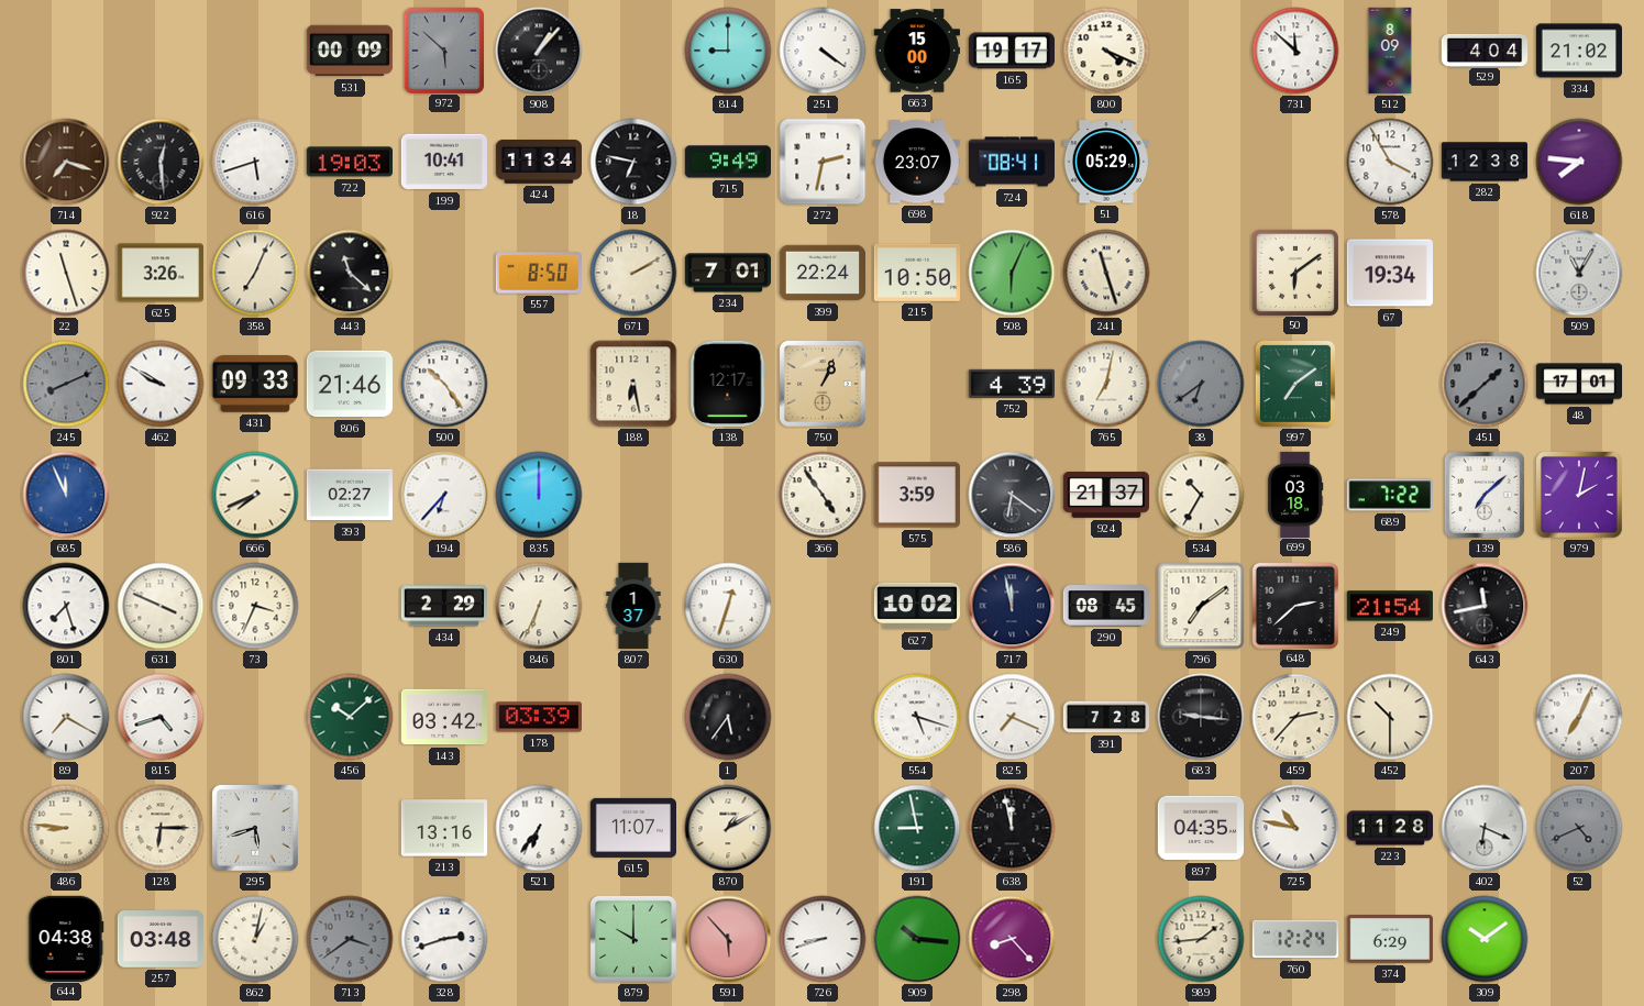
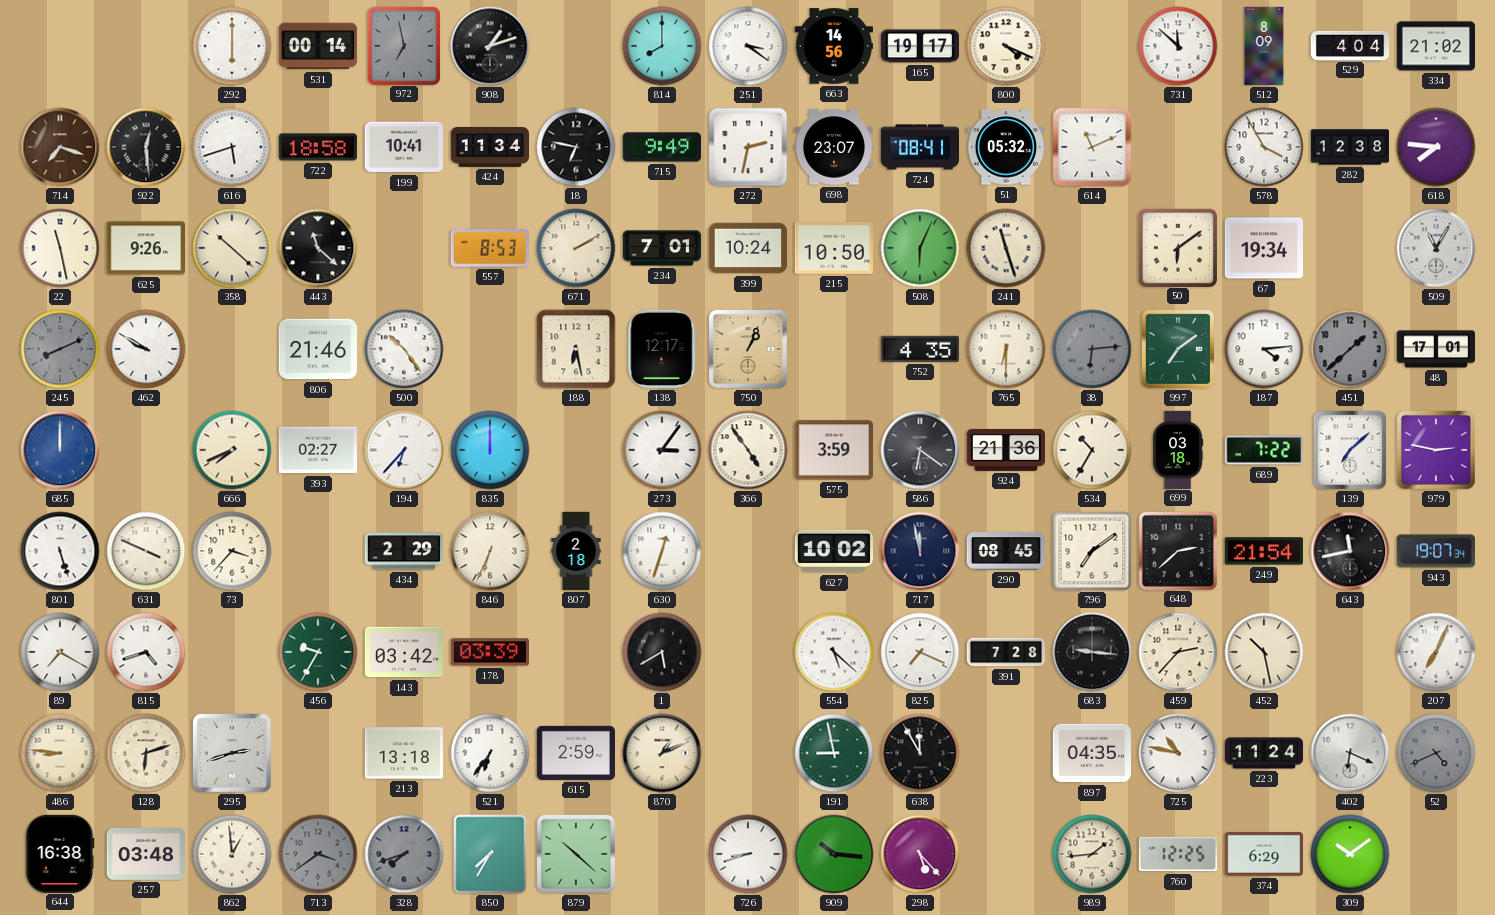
292: none -> 6:00 (232, 46)
531: 00:09 -> 00:14 (317, 46)
972: 5:52 -> 6:58 (403, 45)
908: 1:07 -> 1:12 (490, 46)
814: 9:00 -> 8:00 (662, 46)
251: 4:21 -> 3:21 (748, 46)
663: 15:00 -> 14:56 (833, 46)
722: 19:03 -> 18:58 (317, 147)
51: 05:29 -> 05:32 (1005, 147)
614: none -> 11:11 (1092, 147)
22: 11:27 -> 11:28 (60, 248)
625: 3:26 -> 9:26 (145, 248)
358: 7:04 -> 10:22 (232, 248)
557: 8:50 -> 8:53 (489, 248)
399: 22:24 -> 10:24 (747, 248)
431: 09:33 -> none (255, 384)
752: 4:39 -> 4:35 (919, 349)
765: 7:02 -> 6:30 (1006, 349)
38: 6:39 -> 6:14 (1092, 349)
187: none -> 4:14 (1264, 349)
685: 11:56 -> 12:00 (60, 450)
273: none -> 3:06 (662, 450)
924: 21:37 -> 21:36 (1005, 450)
979: 2:02 -> 2:47 (1436, 450)
801: 7:27 -> 5:27 (60, 551)
73: 3:34 -> 3:37 (232, 551)
807: 1:37 -> 2:18 (576, 551)
943: none -> 19:07 (1435, 551)
456: 10:08 -> 9:35 (318, 652)
1: 5:36 -> 5:40 (662, 652)
554: 5:18 -> 5:22 (834, 652)
452: 10:30 -> 10:28 (1264, 652)
128: 6:15 -> 6:12 (146, 753)
295: 5:42 -> 2:42 (232, 753)
213: 13:16 -> 13:18 (403, 753)
615: 11:07 -> 2:59 (575, 753)
870: 1:10 -> 1:11 (662, 753)
638: 11:58 -> 11:55 (920, 753)
223: 11:28 -> 11:24 (1264, 753)
644: 04:38 -> 16:38 (60, 853)
862: 1:02 -> 12:59 (232, 854)
328: 2:42 -> 7:42 (404, 854)
328 dial: white -> grey (404, 854)
850: none -> 7:35 (490, 854)
879: 10:00 -> 10:22 (576, 854)
591: 5:53 -> none (728, 939)
298: 8:23 -> 5:23 (920, 854)
760: 12:24 -> 12:25 (1177, 854)
